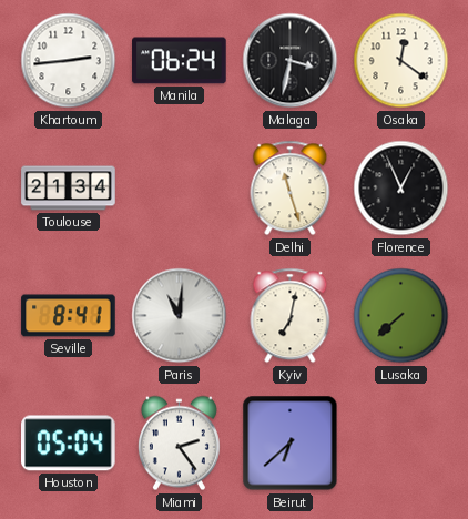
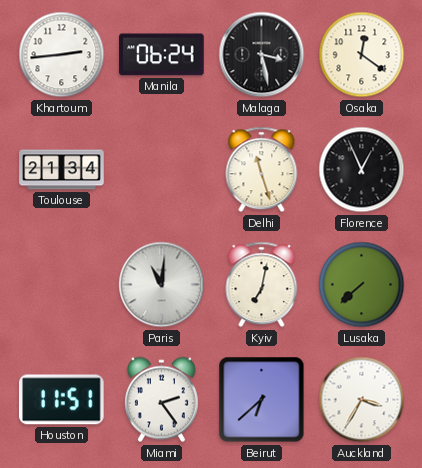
Malaga: 3:32 -> 3:28 (262, 55)
Seville: 8:41 -> none (69, 316)
Houston: 05:04 -> 11:51 (62, 400)
Auckland: none -> 3:35 (362, 400)
